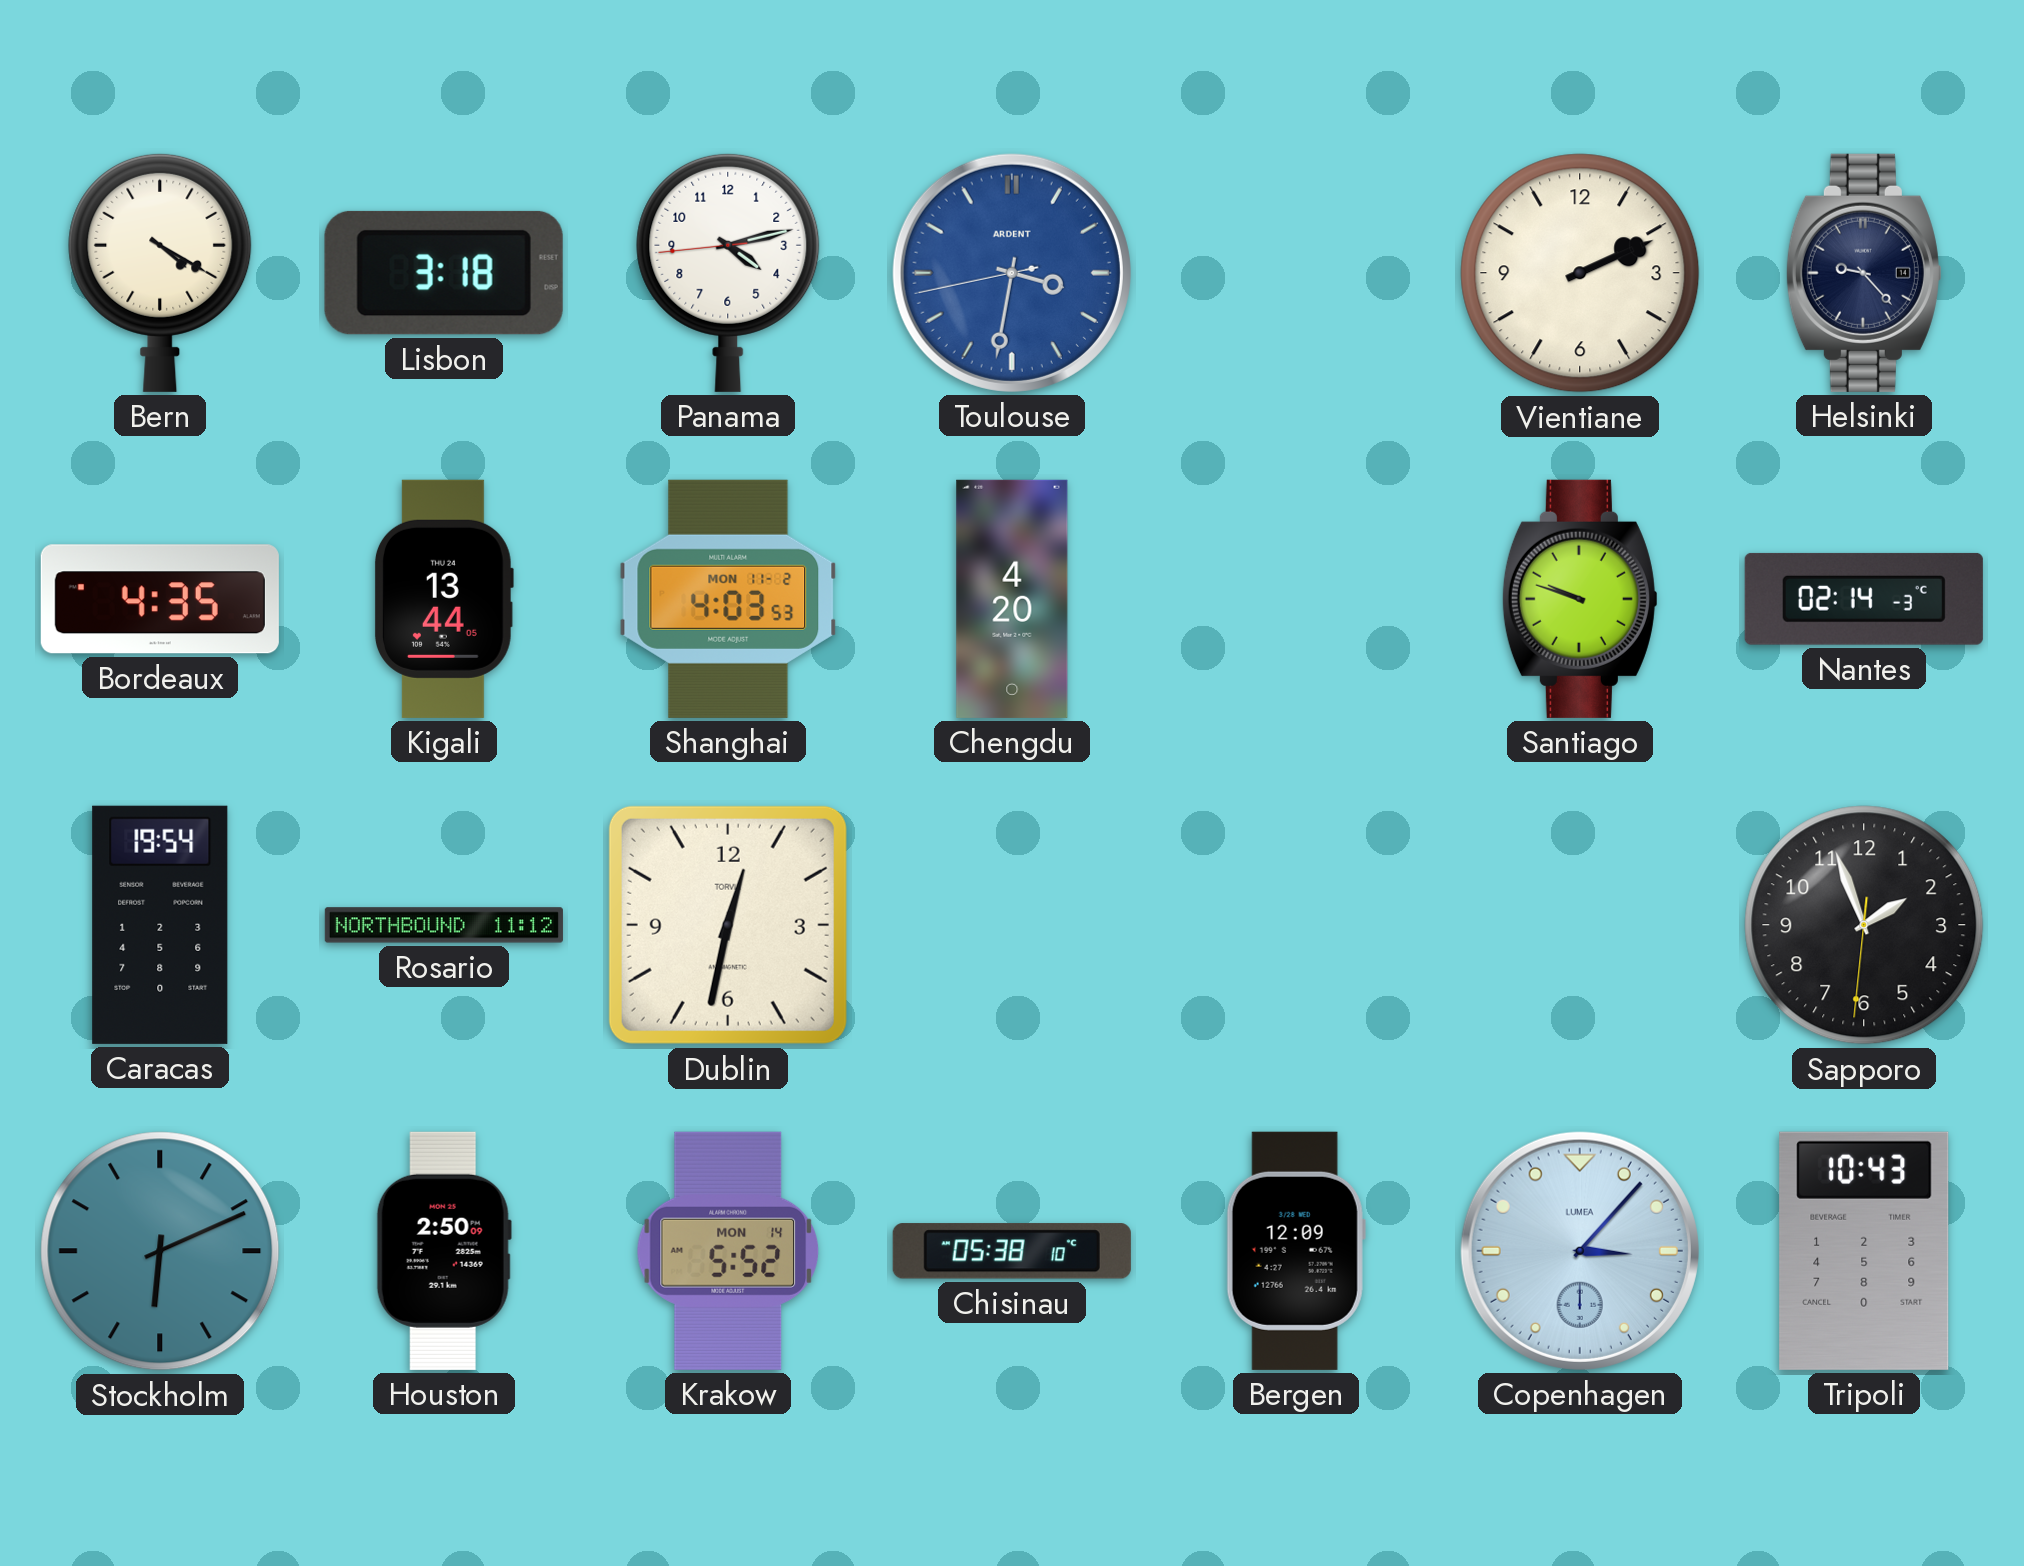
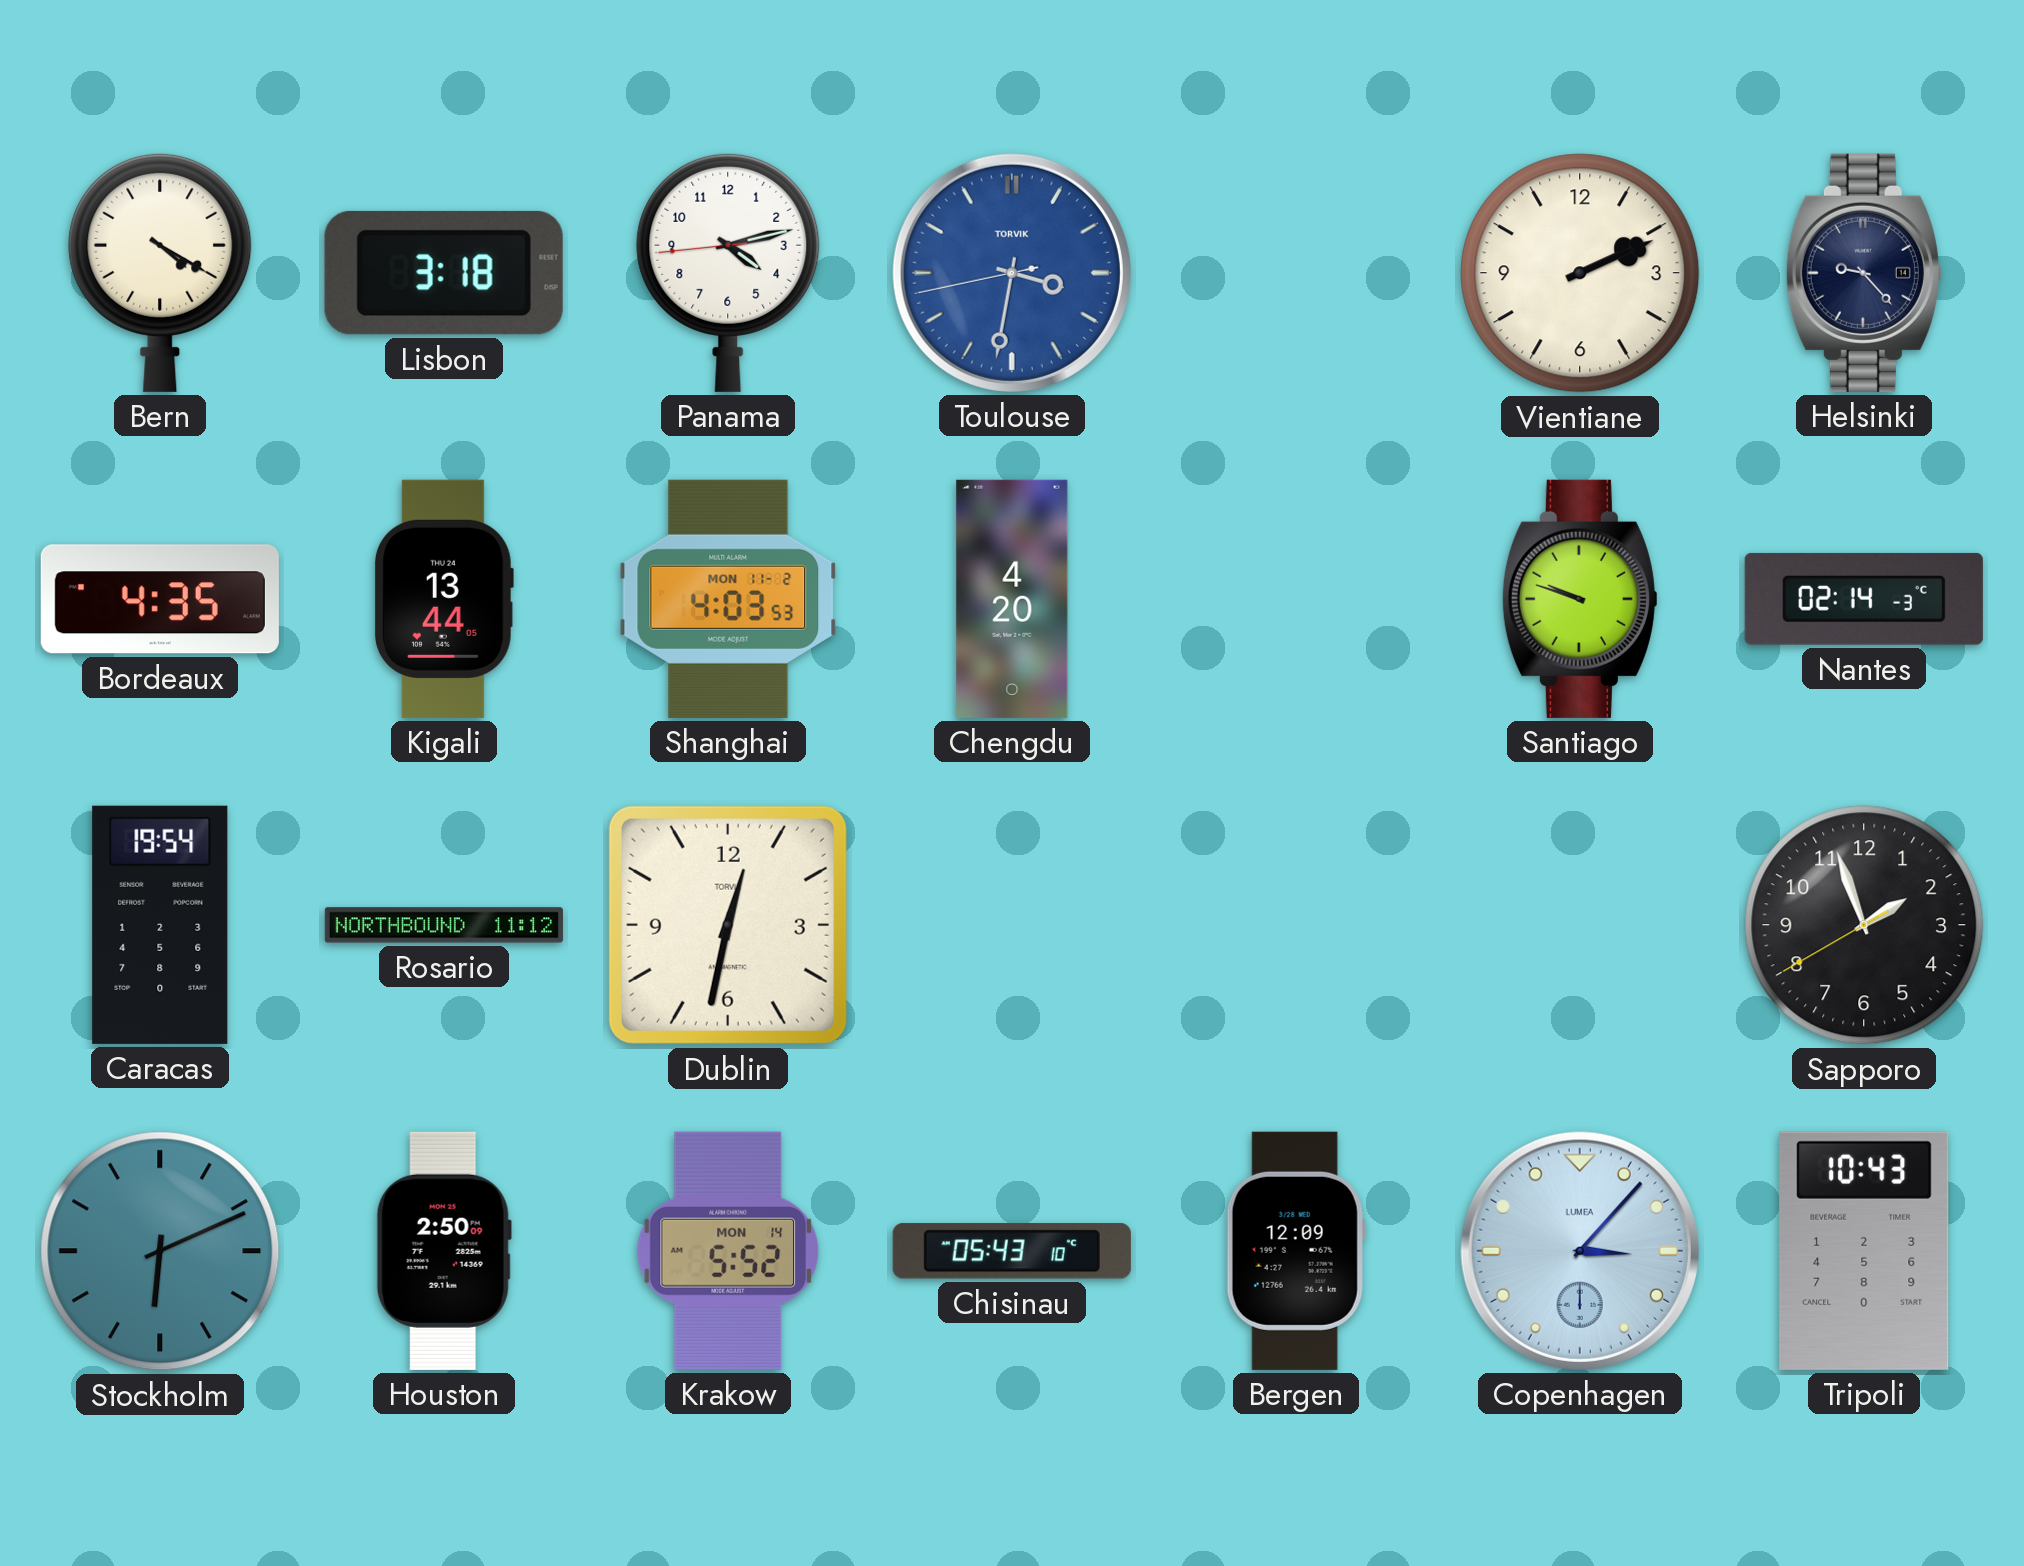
Toulouse brand: ARDENT -> TORVIK (1012, 273)
Sapporo: 1:56:31 -> 1:56:40 (1864, 925)
Chisinau: 05:38 -> 05:43 (1012, 1251)
